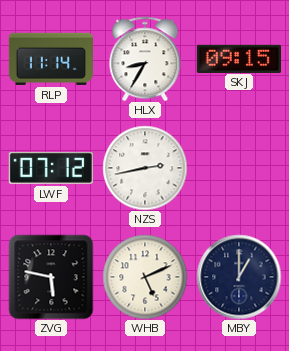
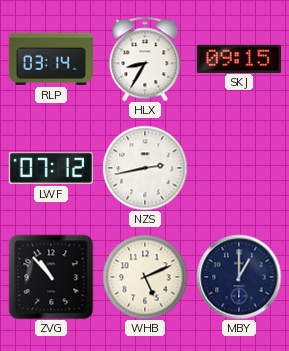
RLP: 11:14 -> 03:14 (51, 59)
ZVG: 5:47 -> 10:53 (51, 277)
